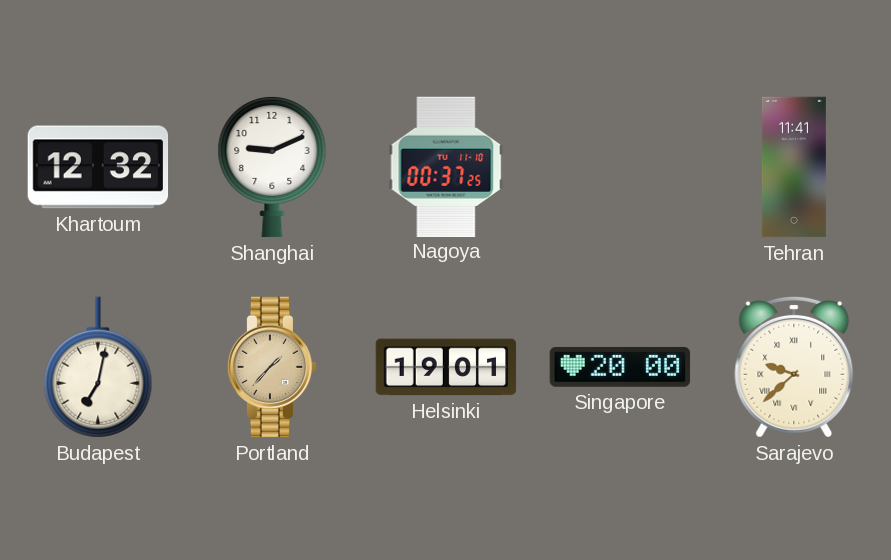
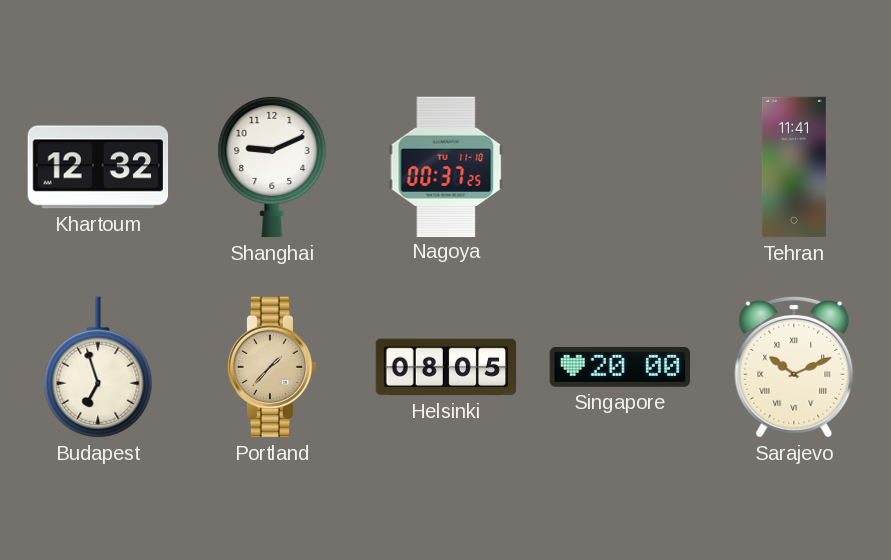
Budapest: 7:02 -> 6:57 (98, 367)
Helsinki: 19:01 -> 08:05 (446, 367)
Sarajevo: 9:38 -> 10:11 (794, 367)
